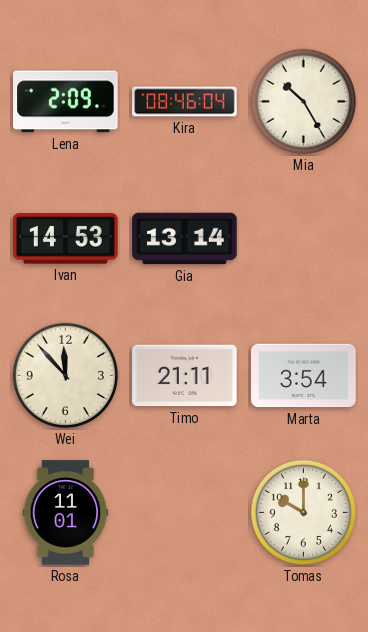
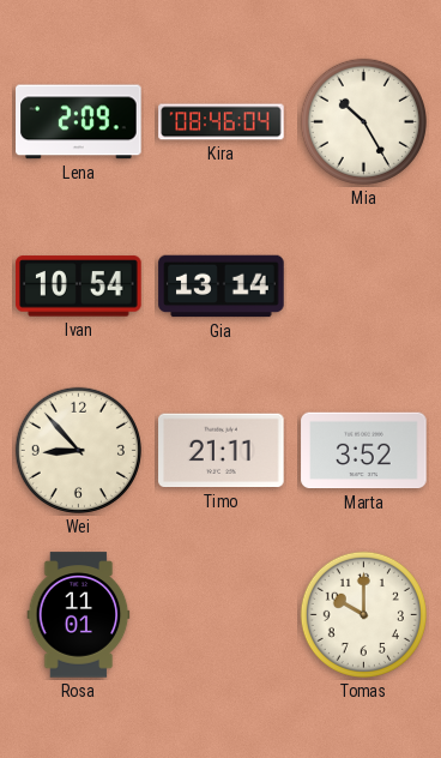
Ivan: 14:53 -> 10:54 (79, 287)
Wei: 11:53 -> 8:53 (78, 450)
Marta: 3:54 -> 3:52 (364, 451)
